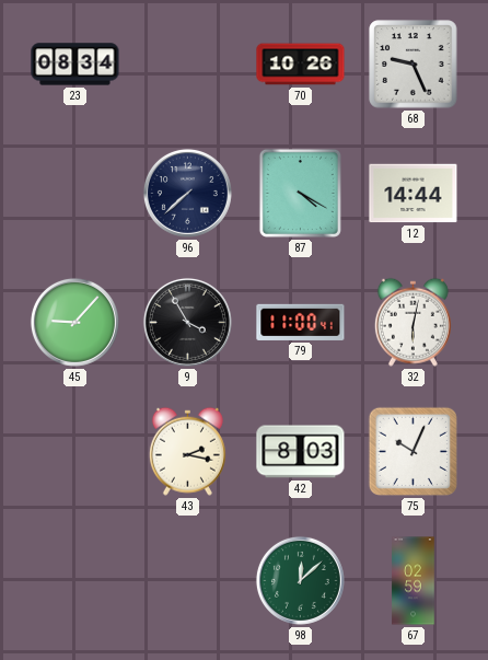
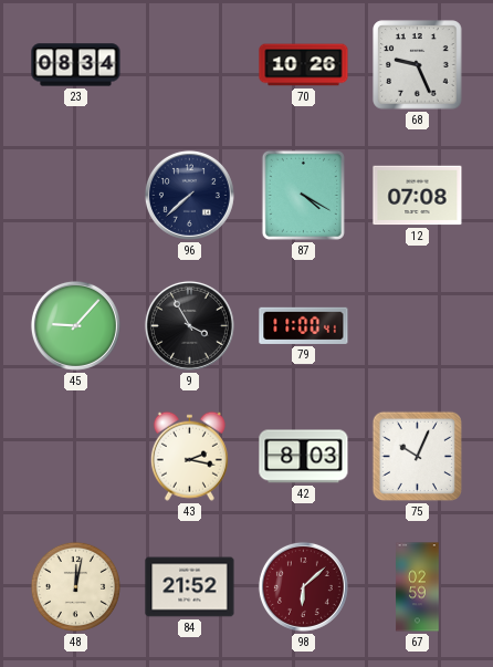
12: 14:44 -> 07:08 (418, 196)
32: 6:02 -> none (413, 322)
48: none -> 12:02 (75, 586)
84: none -> 21:52 (190, 587)
98: 12:08 -> 6:08 (303, 586)
98 dial: green -> burgundy (303, 586)
